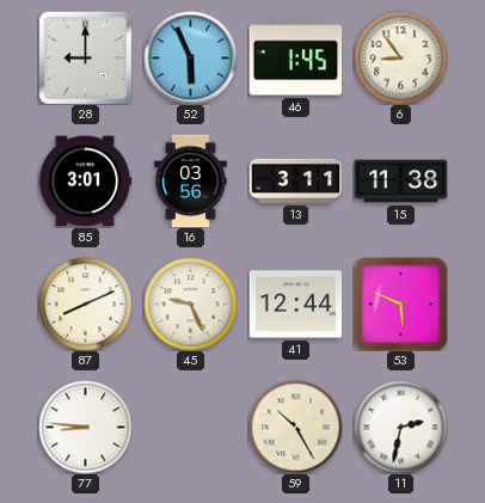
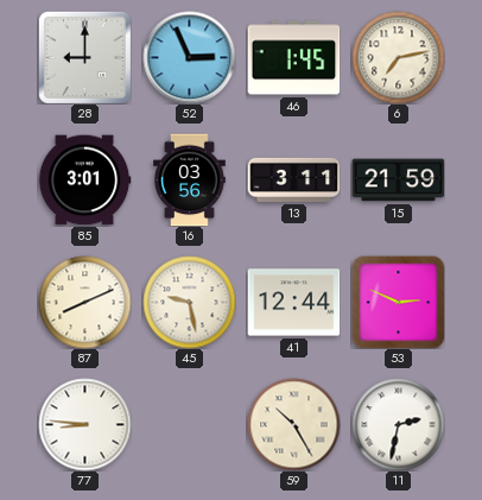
52: 5:56 -> 2:56 (189, 57)
6: 8:54 -> 7:13 (398, 57)
15: 11:38 -> 21:59 (398, 181)
45: 9:26 -> 9:28 (189, 302)
53: 5:49 -> 2:49 (398, 302)
